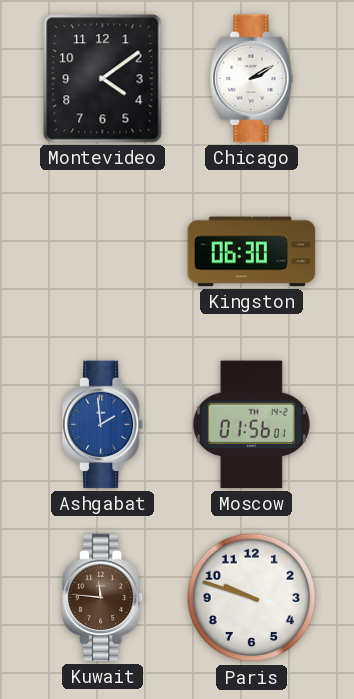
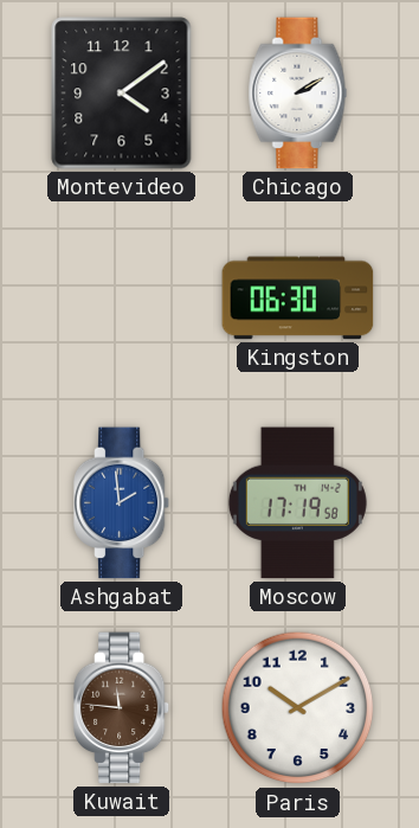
Moscow: 01:56 -> 17:19 (297, 503)
Paris: 9:48 -> 10:10 (298, 708)
